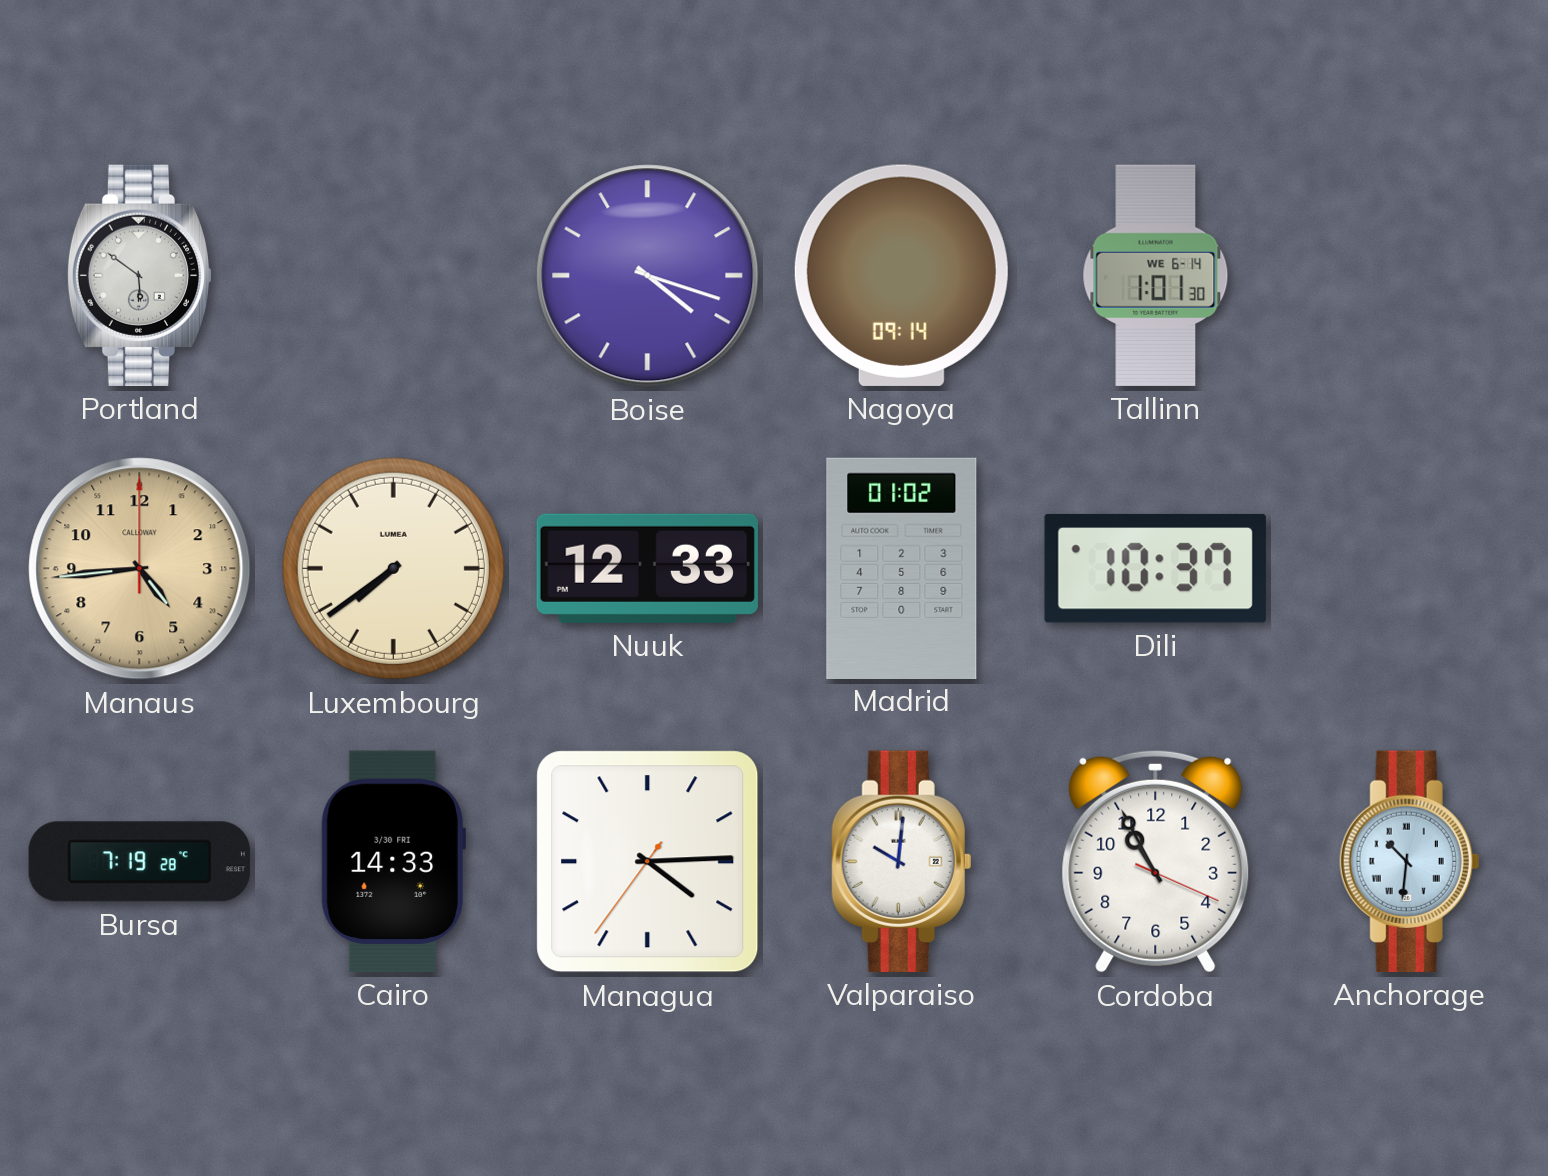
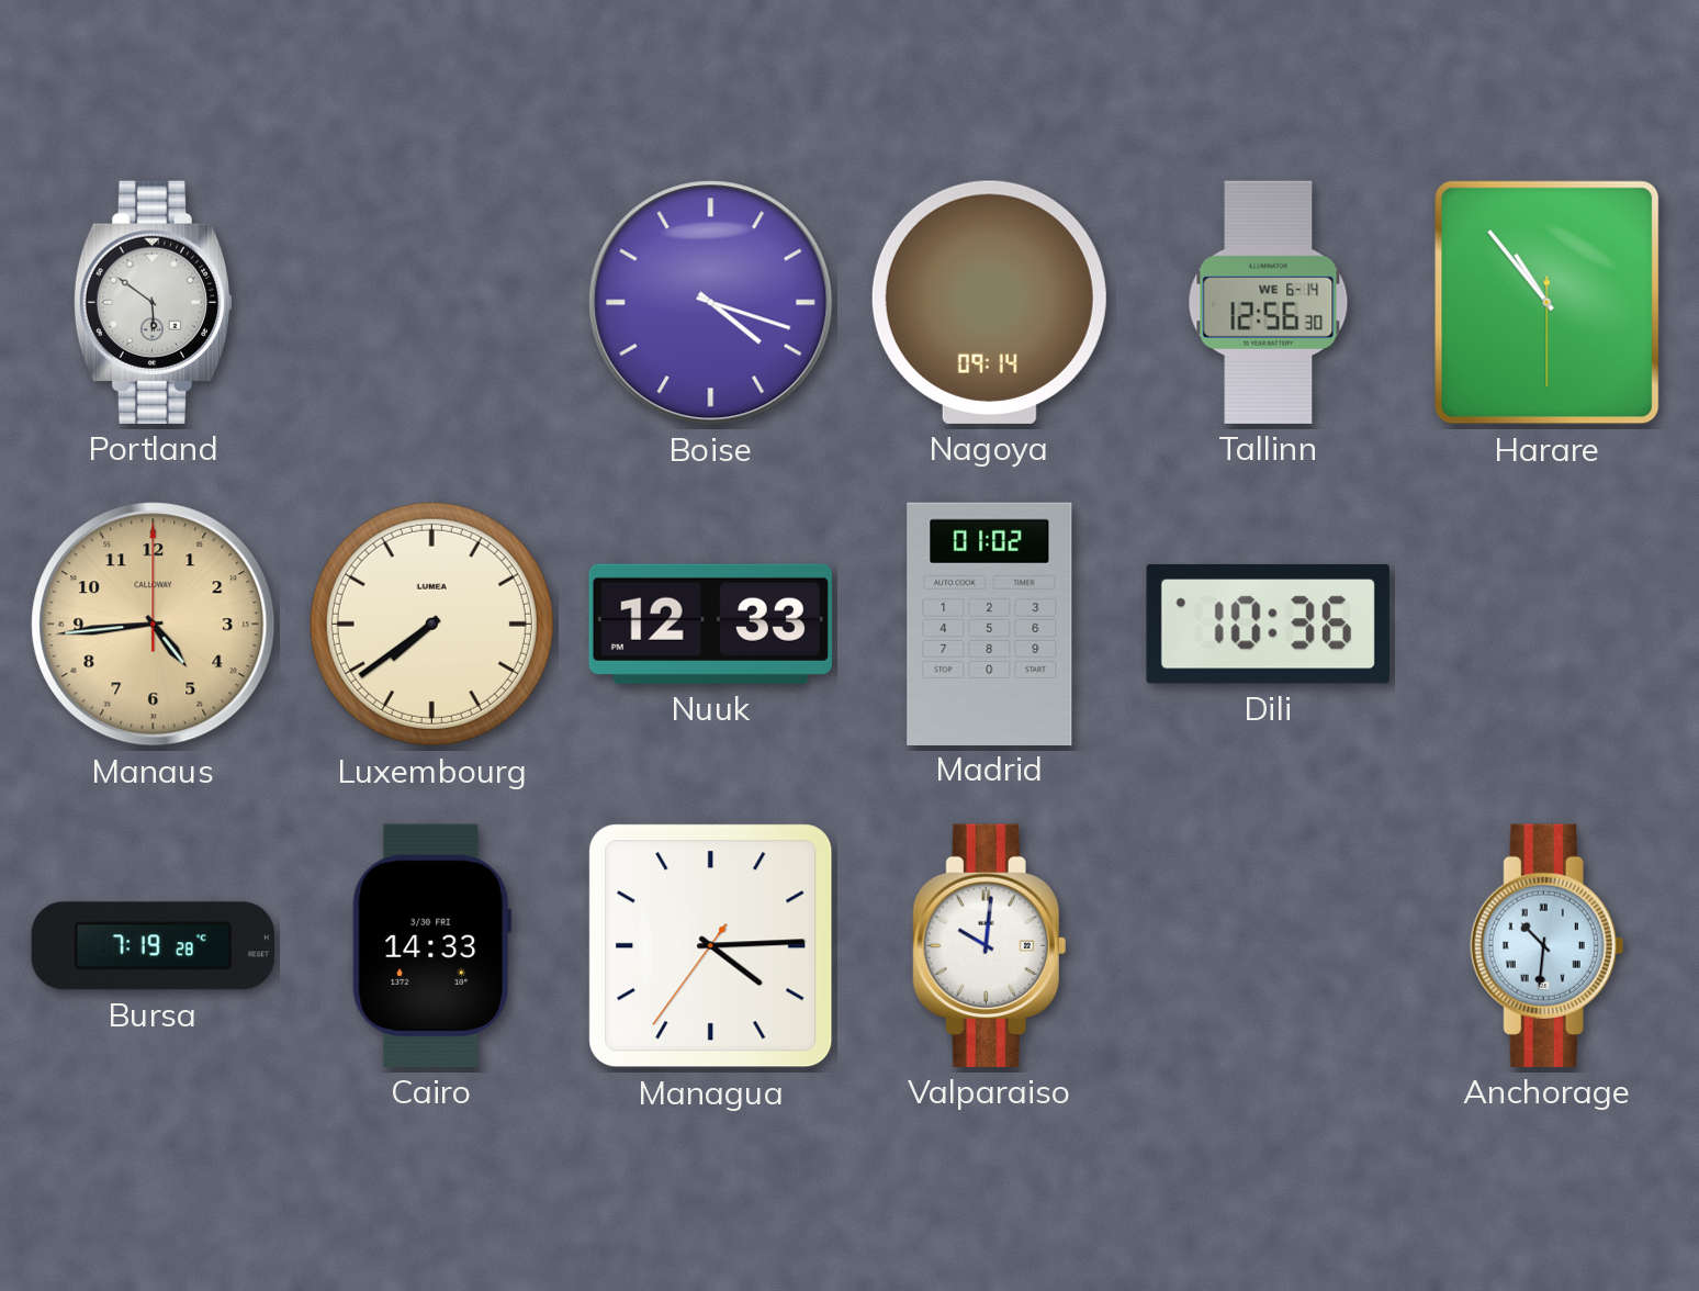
Tallinn: 1:01 -> 12:56 (1269, 302)
Harare: none -> 10:53 (1548, 303)
Dili: 10:37 -> 10:36 (1268, 624)
Cordoba: 10:55 -> none (1156, 861)
